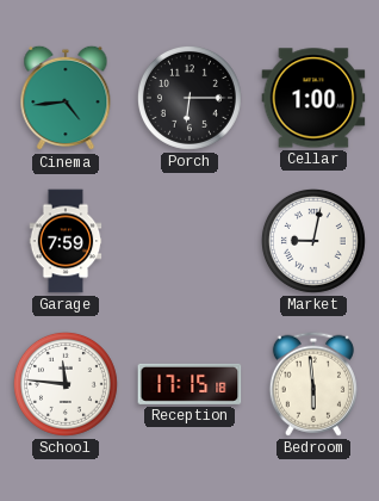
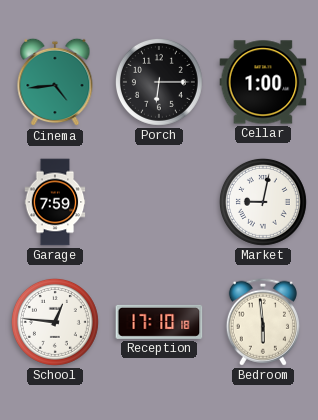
School: 11:46 -> 12:46 (55, 322)
Reception: 17:15 -> 17:10 (159, 322)
